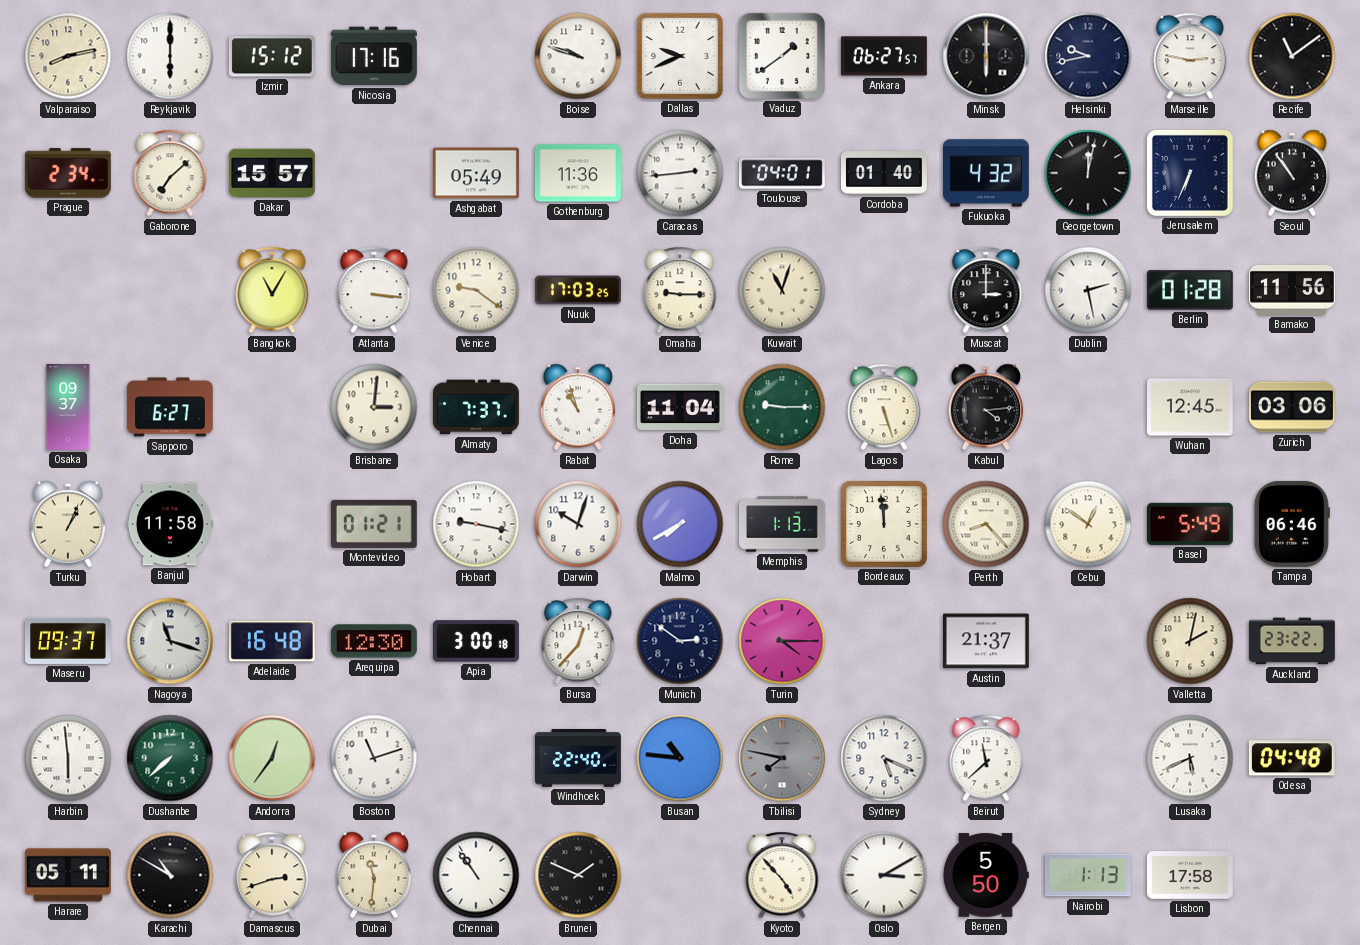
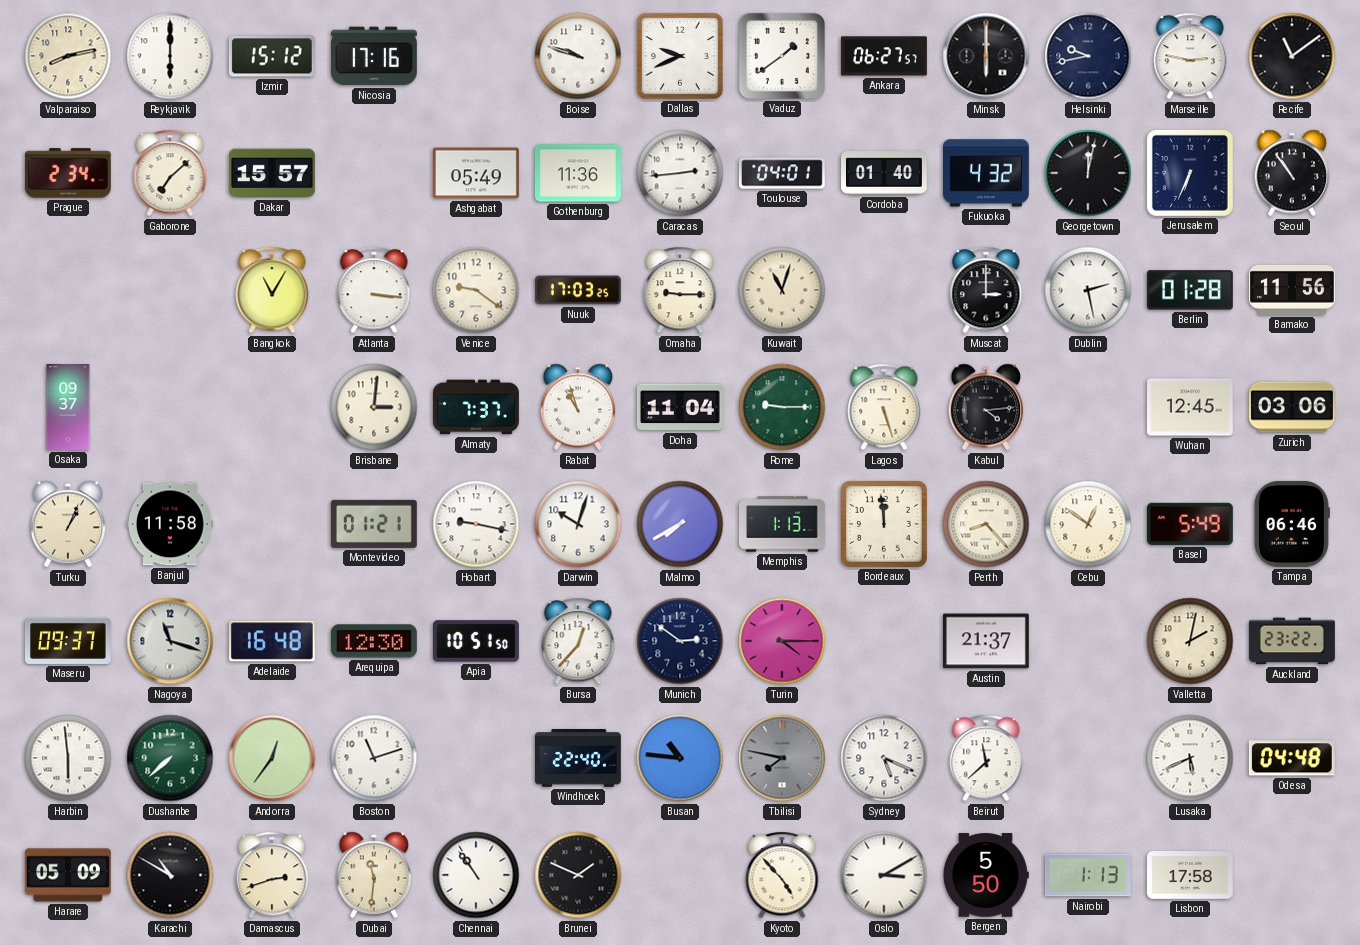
Sapporo: 6:27 -> none (170, 407)
Apia: 3:00 -> 10:51 (476, 641)
Harare: 05:11 -> 05:09 (68, 875)
